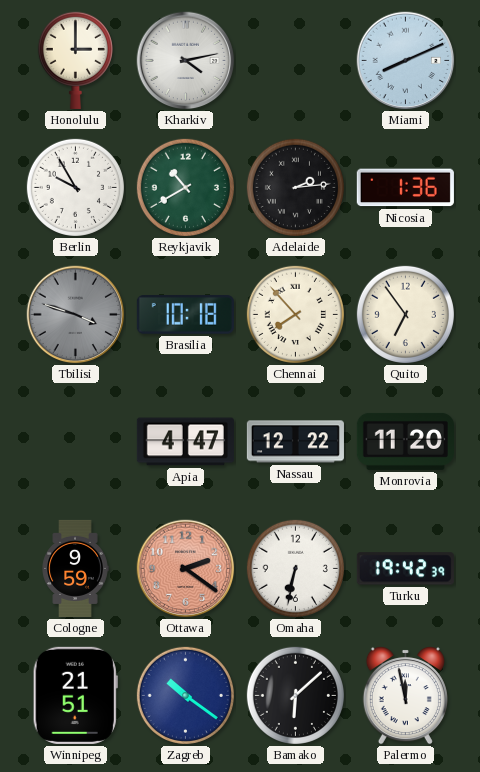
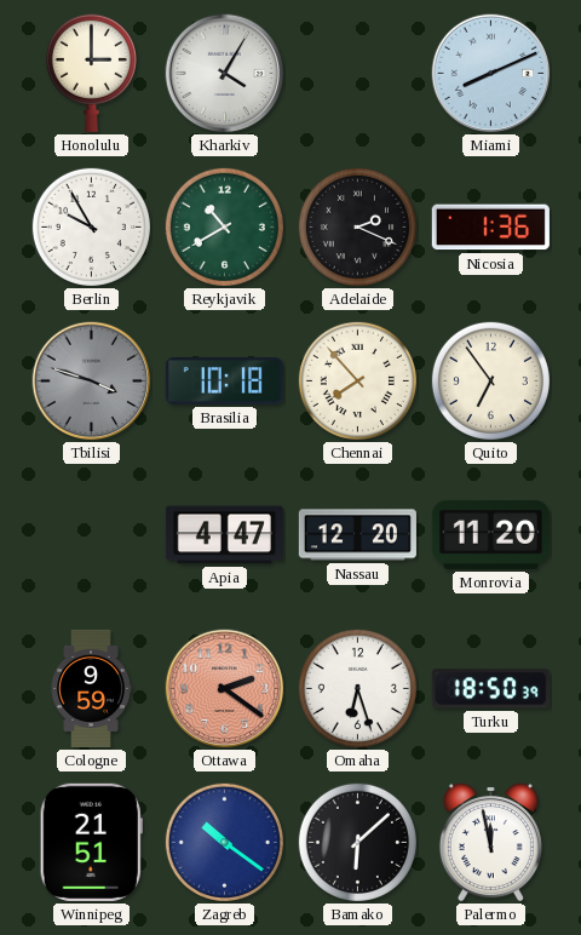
Kharkiv: 4:13 -> 4:05 (225, 74)
Adelaide: 2:14 -> 2:19 (357, 226)
Nassau: 12:22 -> 12:20 (357, 535)
Omaha: 6:32 -> 6:27 (357, 688)
Turku: 19:42 -> 18:50 (490, 689)
